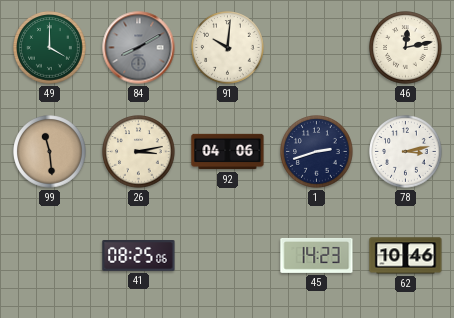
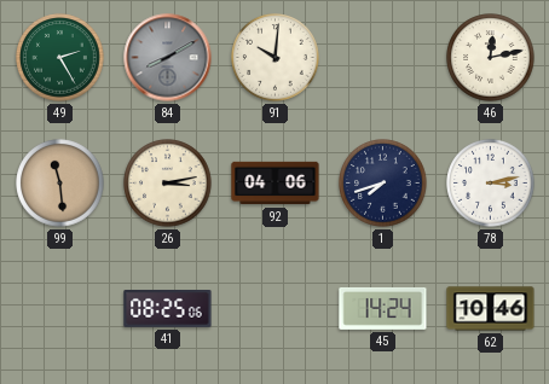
49: 4:00 -> 2:25 (60, 58)
1: 2:42 -> 7:42 (383, 184)
45: 14:23 -> 14:24 (383, 308)
